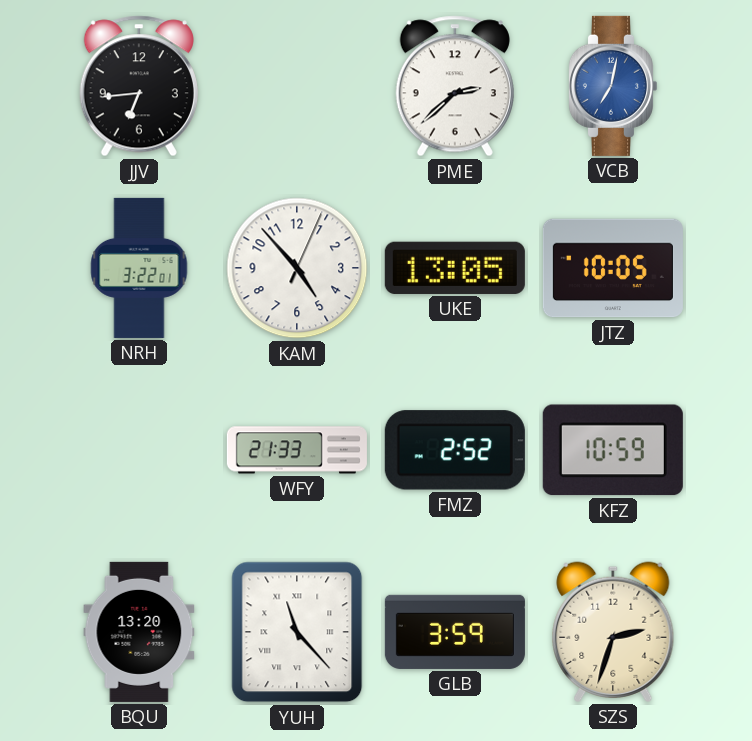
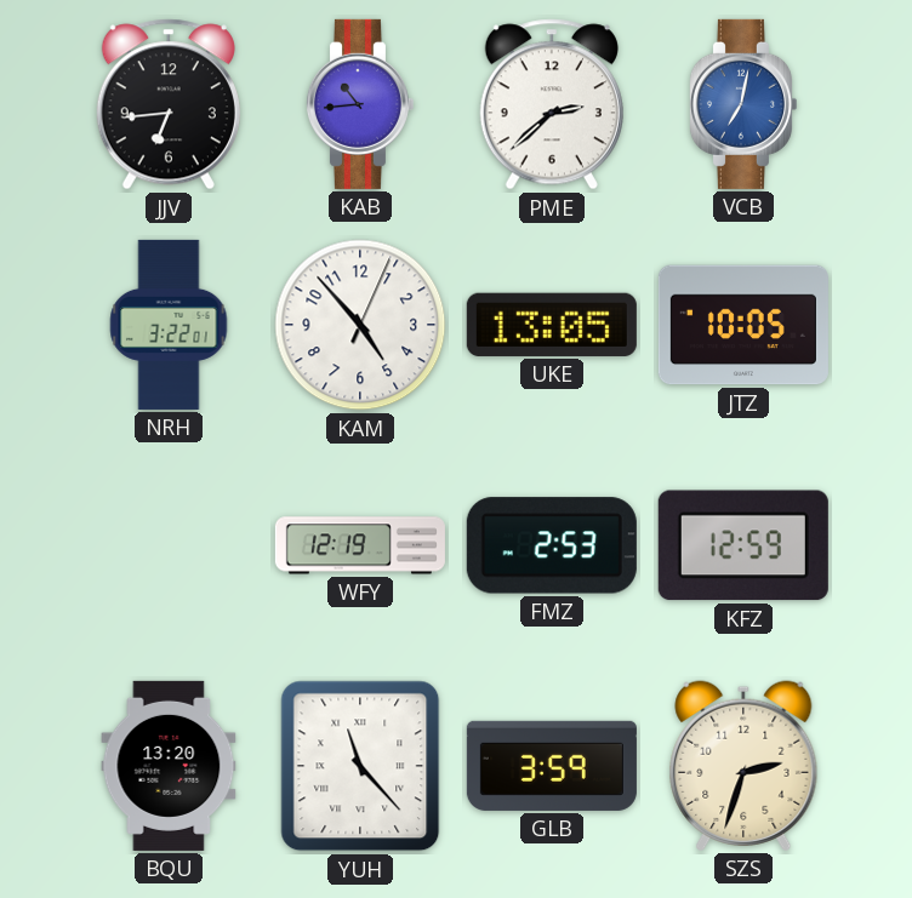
KAB: none -> 10:44 (359, 104)
WFY: 21:33 -> 12:19 (360, 545)
FMZ: 2:52 -> 2:53 (552, 545)
KFZ: 10:59 -> 12:59 (743, 545)
